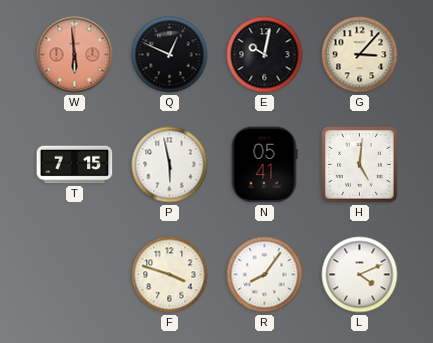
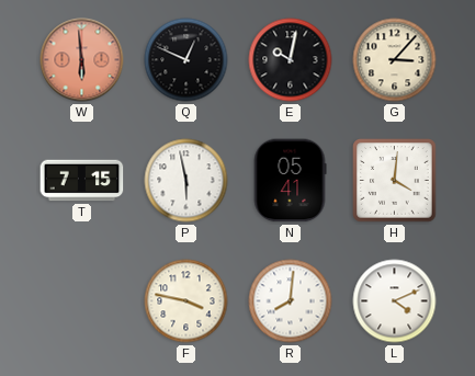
H: 5:01 -> 4:01 (395, 181)
F: 3:48 -> 3:47 (186, 301)
R: 8:06 -> 8:01 (291, 301)
